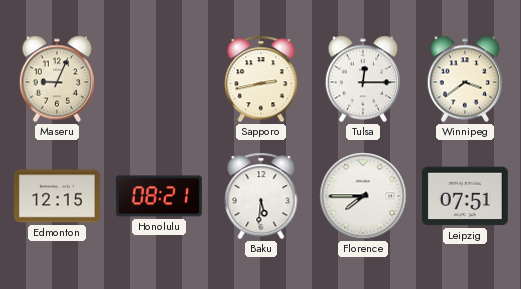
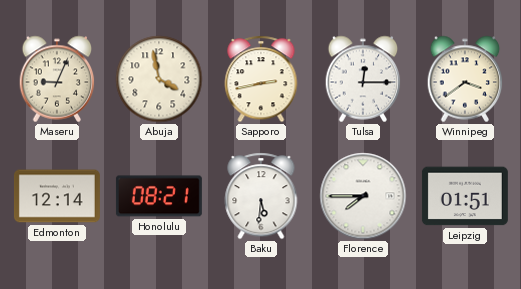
Abuja: none -> 3:58 (159, 79)
Edmonton: 12:15 -> 12:14 (57, 196)
Leipzig: 07:51 -> 01:51 (465, 196)
